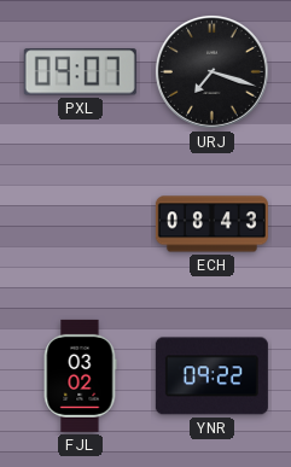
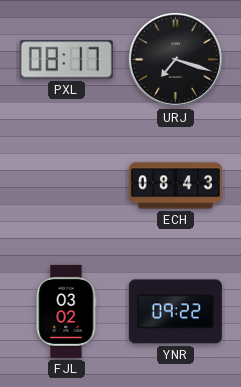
PXL: 09:07 -> 08:17 (66, 60)
